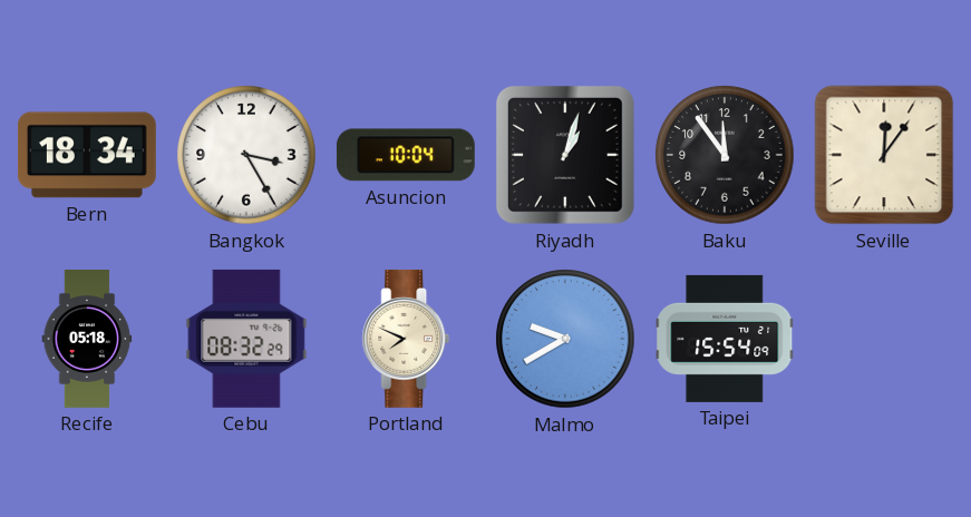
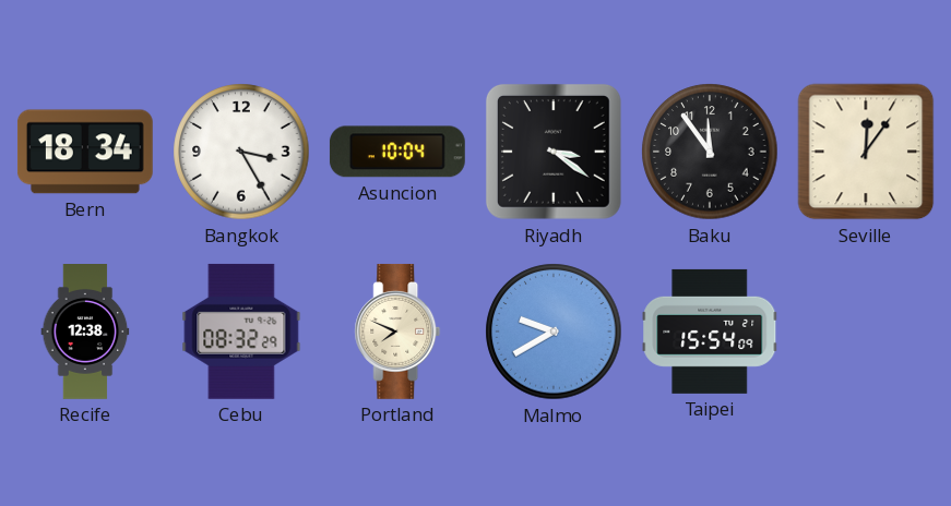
Riyadh: 1:03 -> 3:21 (554, 152)
Recife: 05:18 -> 12:38 (85, 333)
